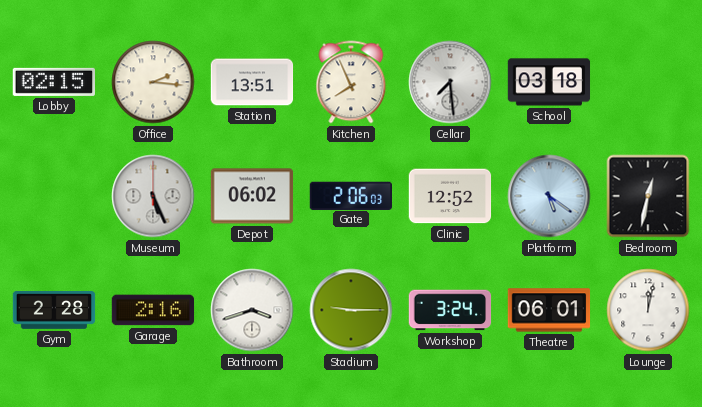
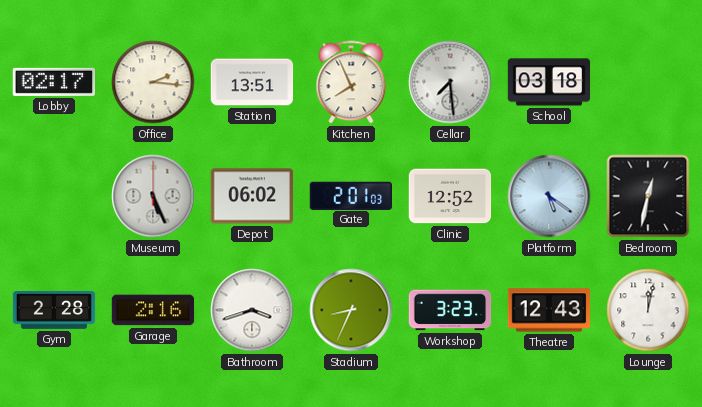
Lobby: 02:15 -> 02:17 (53, 82)
Gate: 2:06 -> 2:01 (350, 195)
Stadium: 9:15 -> 8:34 (351, 310)
Workshop: 3:24 -> 3:23 (450, 310)
Theatre: 06:01 -> 12:43 (549, 310)
